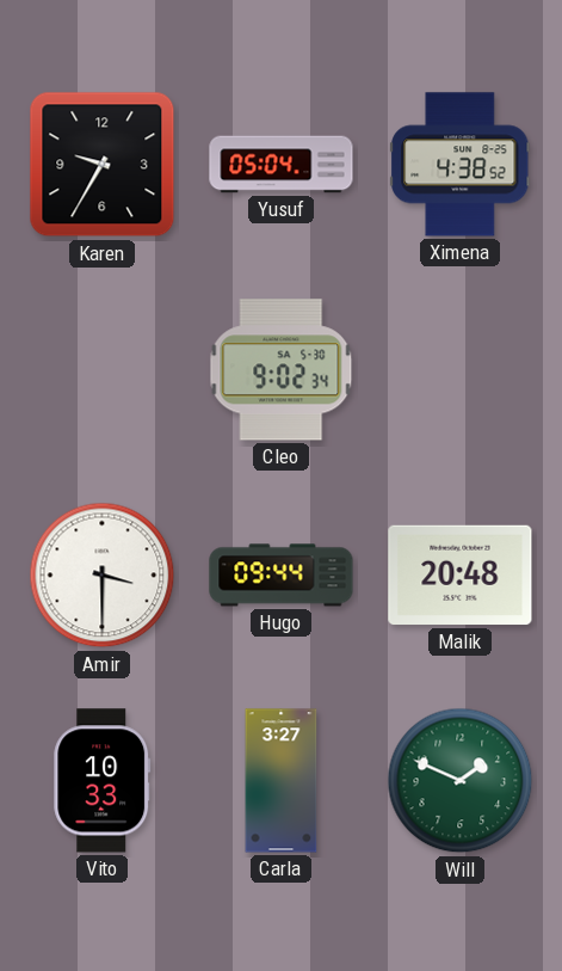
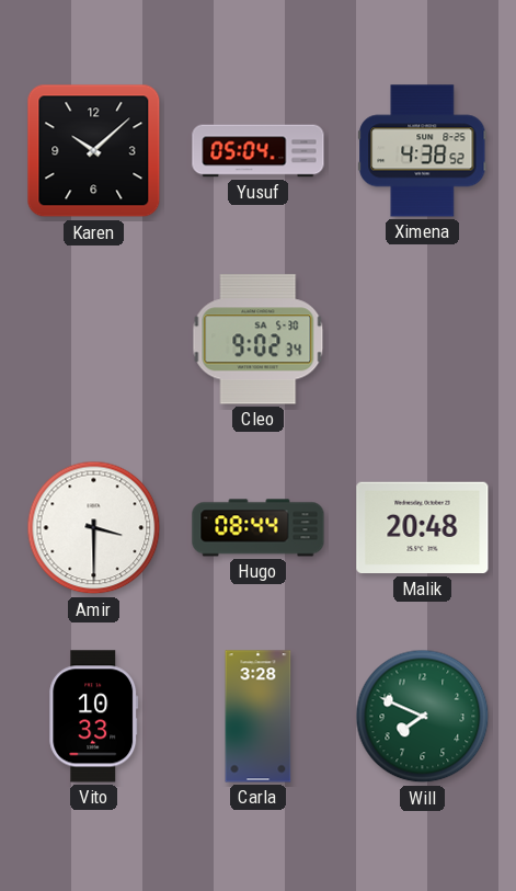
Karen: 9:35 -> 10:08 (94, 151)
Hugo: 09:44 -> 08:44 (259, 528)
Carla: 3:27 -> 3:28 (259, 717)
Will: 1:49 -> 7:49 (423, 717)
